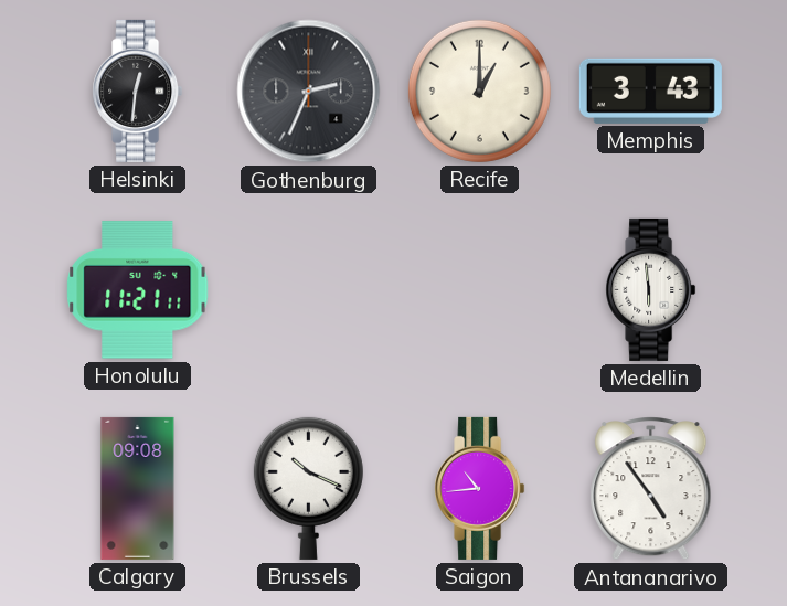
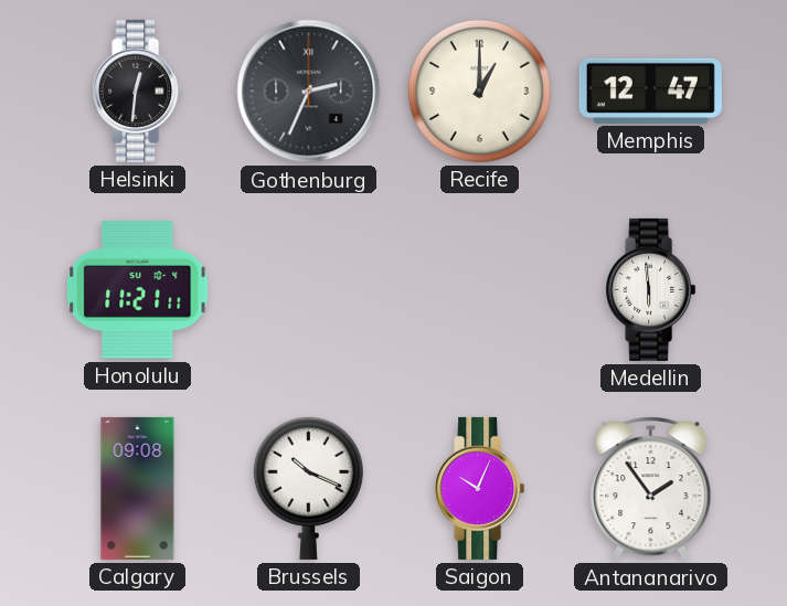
Memphis: 3:43 -> 12:47 (650, 91)
Saigon: 10:44 -> 10:04 (480, 488)
Antananarivo: 4:54 -> 1:54 (651, 489)
